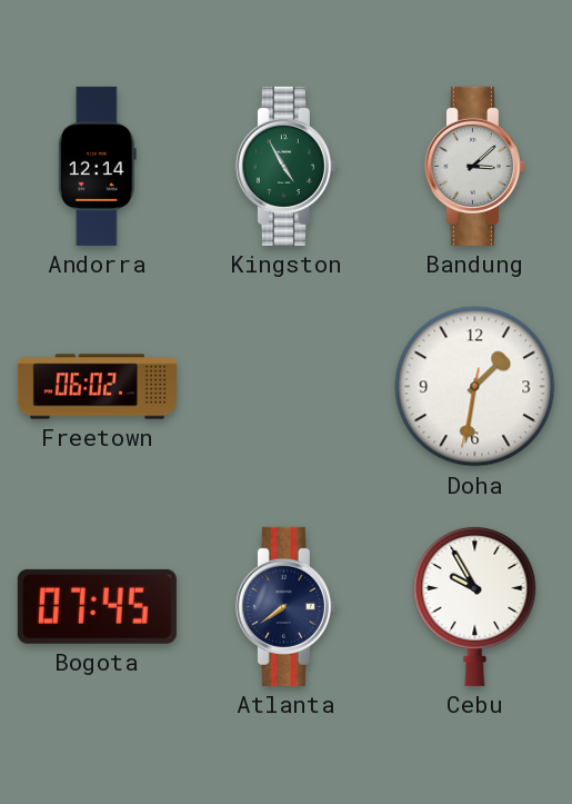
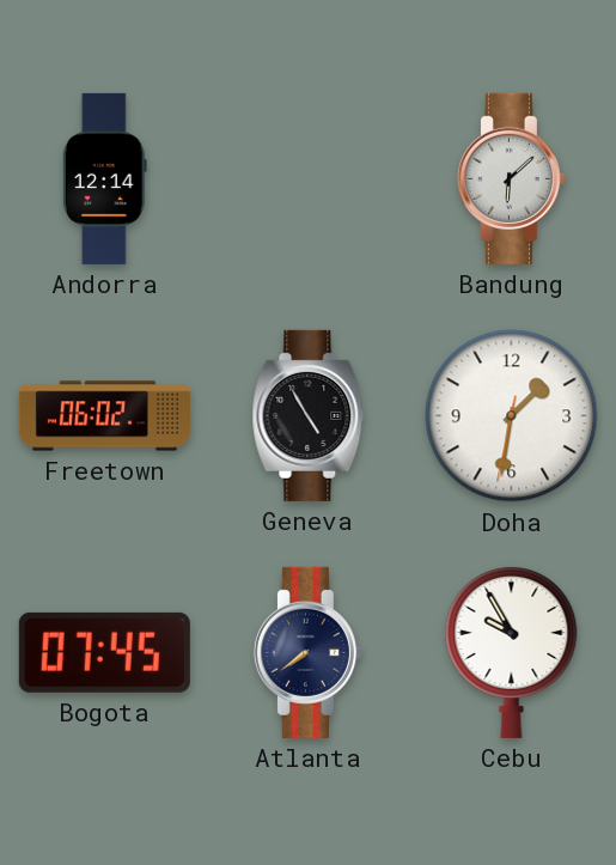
Kingston: 4:55 -> none (285, 166)
Bandung: 3:08 -> 6:08 (511, 178)
Geneva: none -> 4:55 (309, 415)
